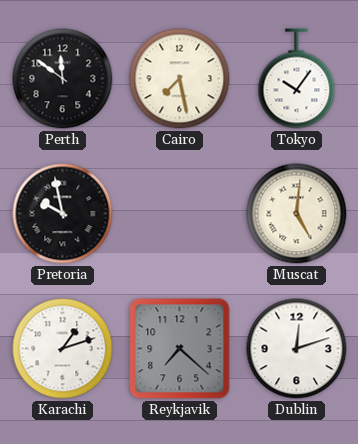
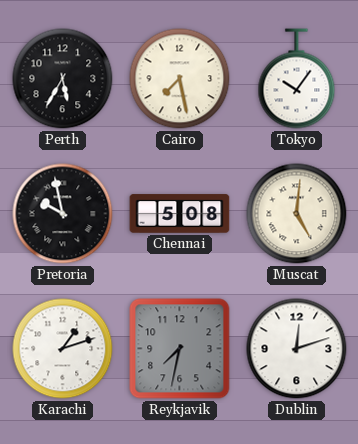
Perth: 11:51 -> 5:35 (63, 79)
Chennai: none -> 5:08 (180, 214)
Reykjavik: 7:22 -> 7:32 (180, 349)
